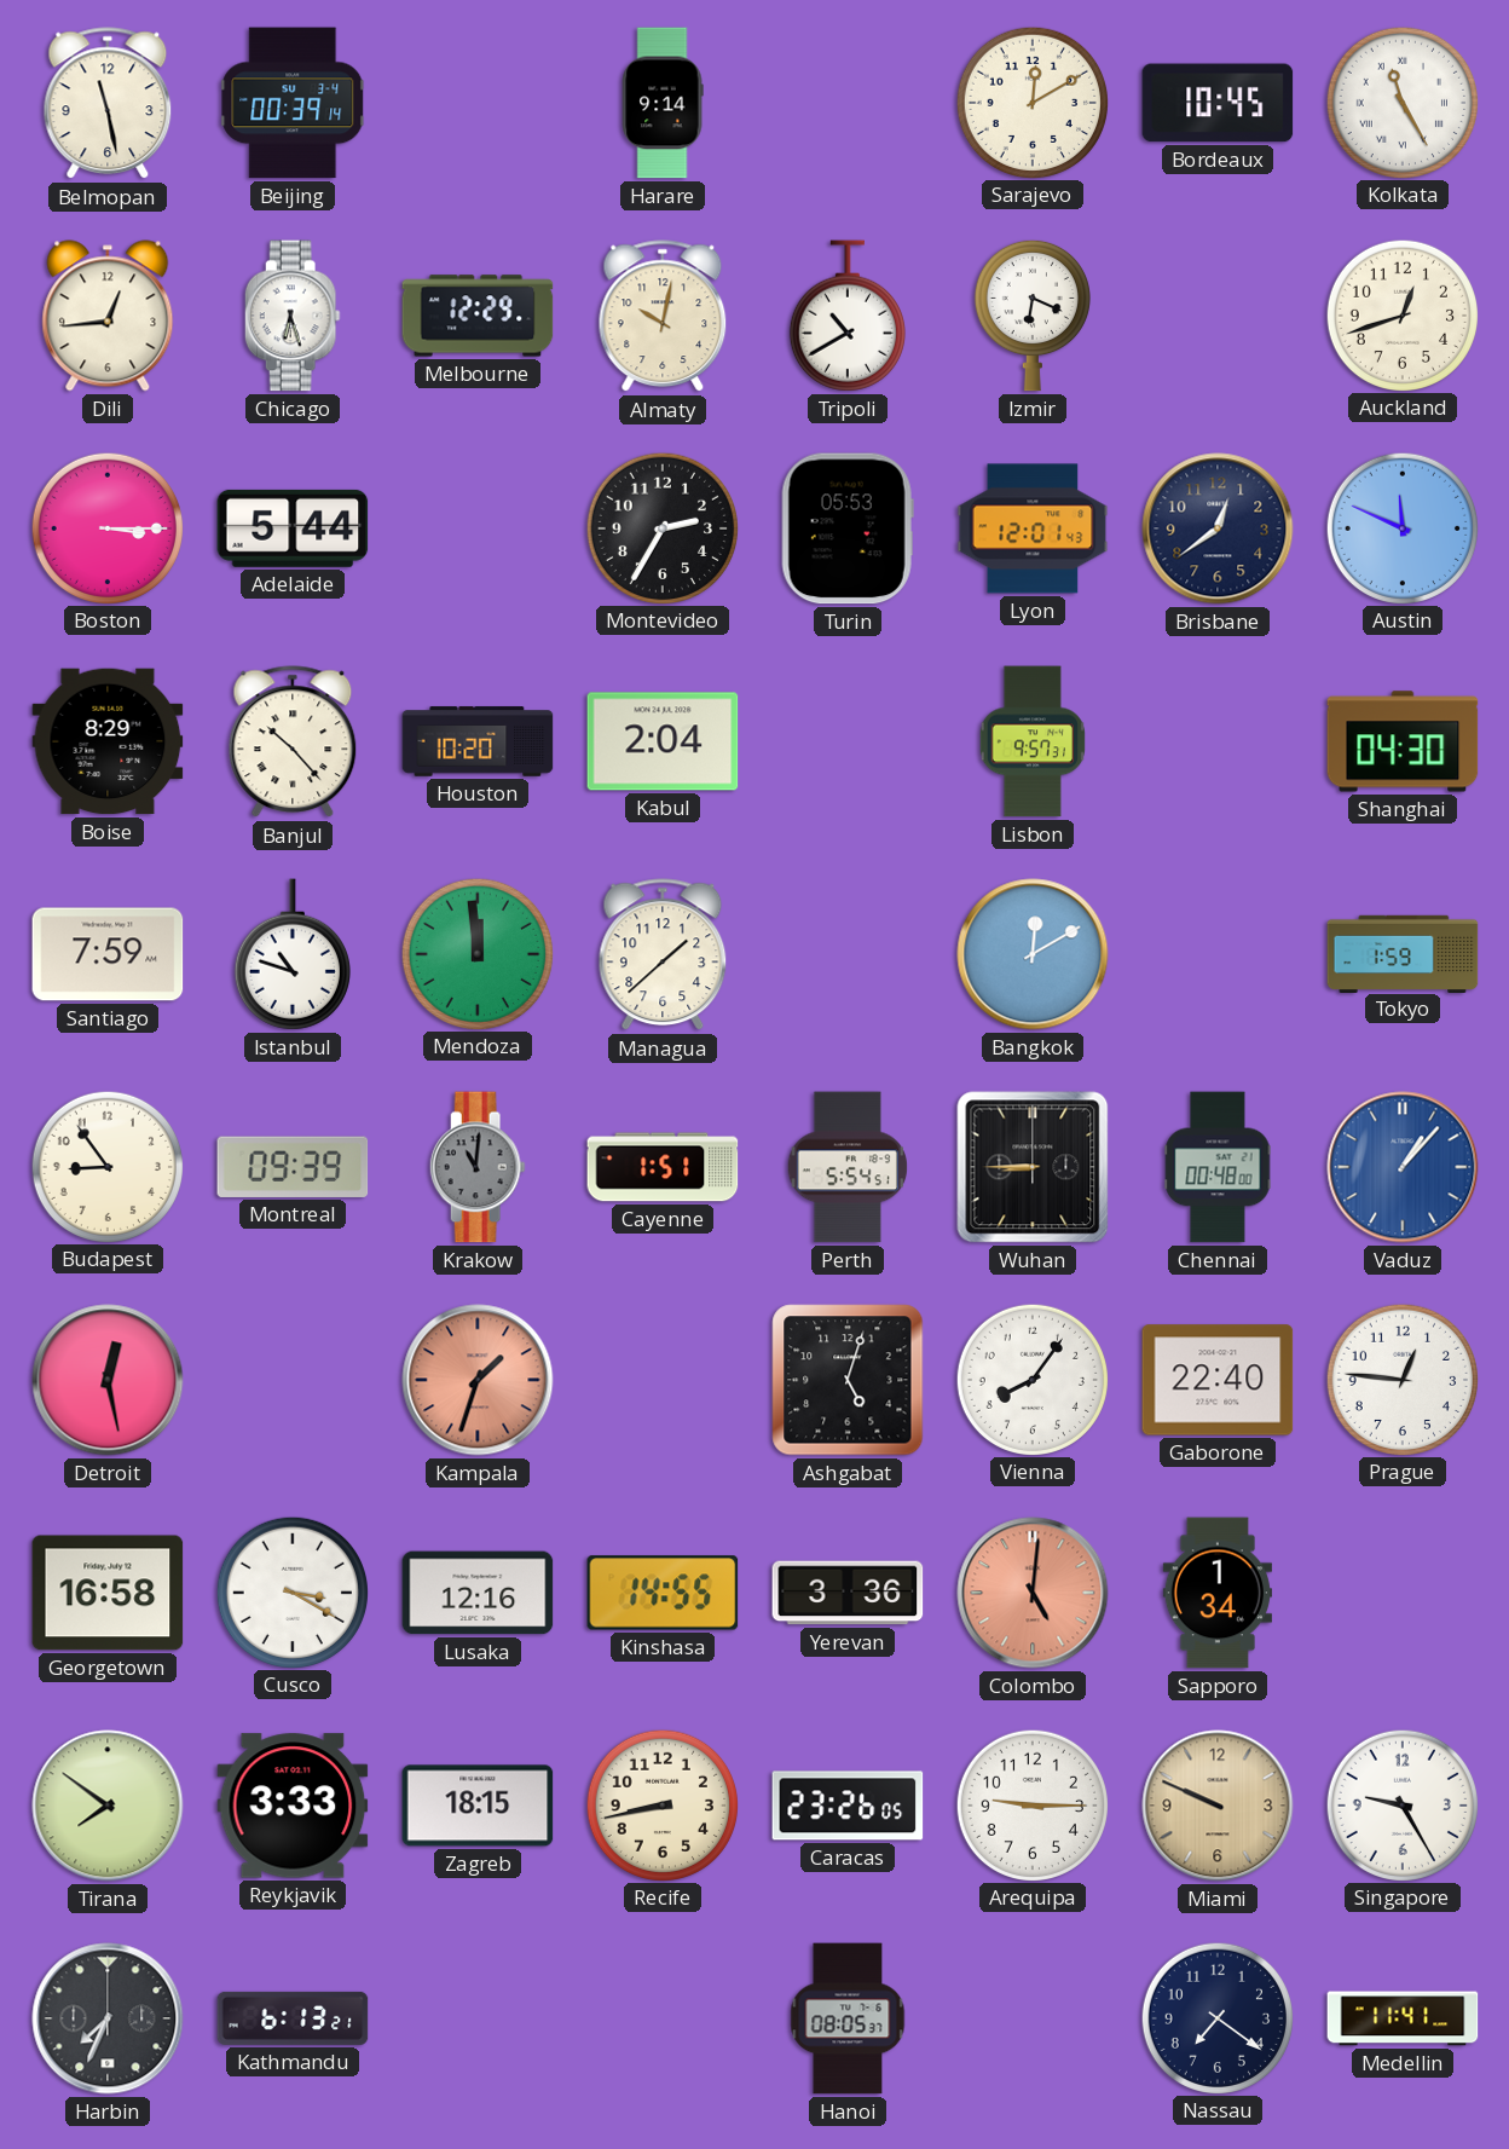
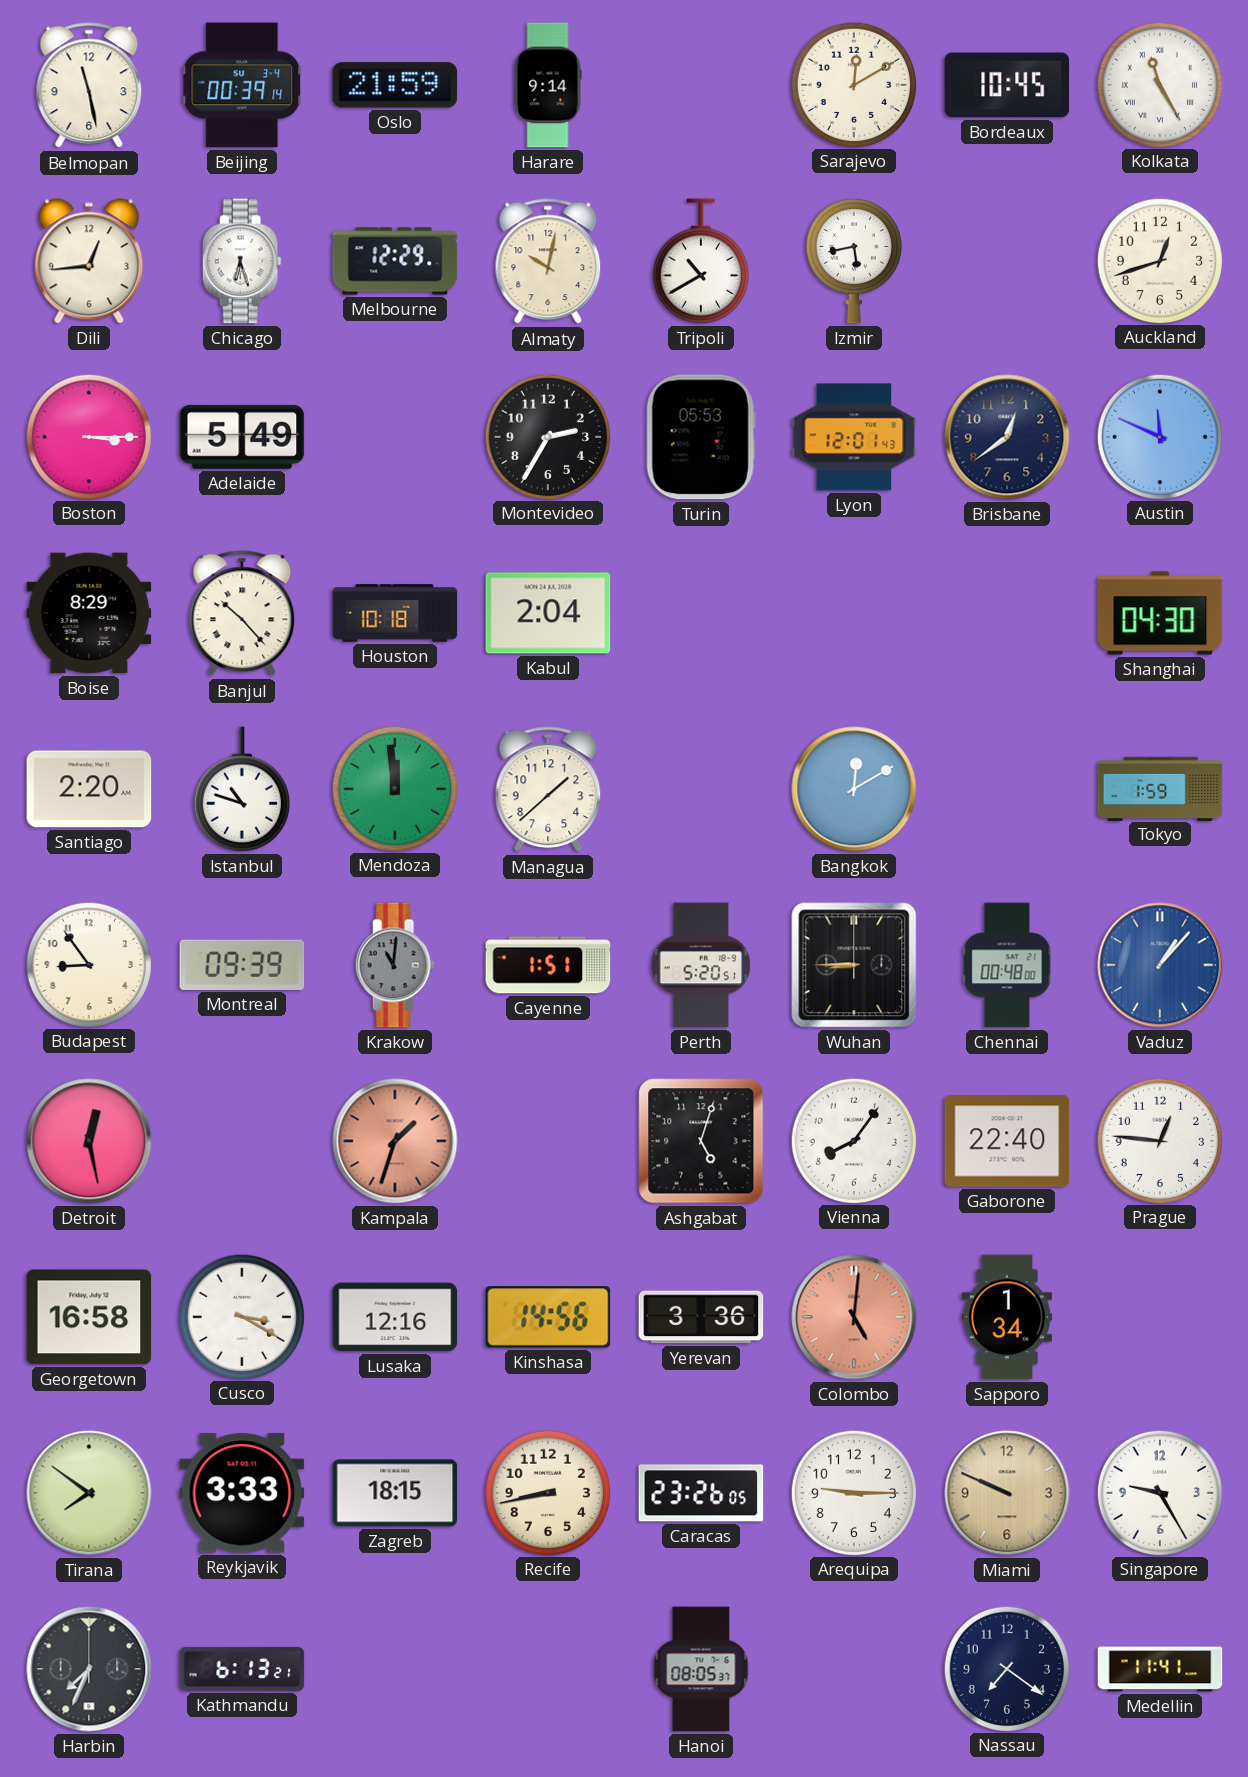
Oslo: none -> 21:59 (395, 85)
Izmir: 6:19 -> 5:43 (854, 261)
Adelaide: 5:44 -> 5:49 (242, 437)
Houston: 10:20 -> 10:18 (395, 613)
Lisbon: 9:57 -> none (1031, 741)
Santiago: 7:59 -> 2:20 (89, 789)
Perth: 5:54 -> 5:20 (701, 965)
Kinshasa: 14:55 -> 14:56 (548, 1317)
